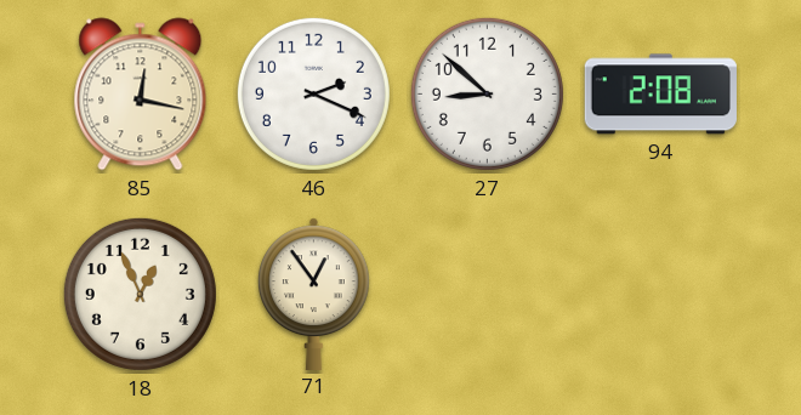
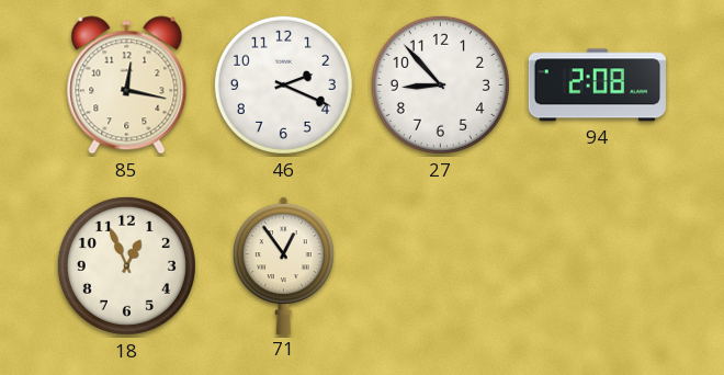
27: 8:52 -> 8:53 (440, 84)
